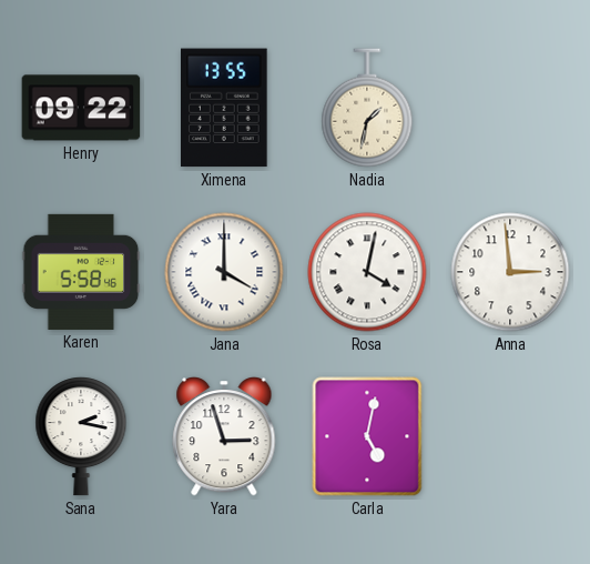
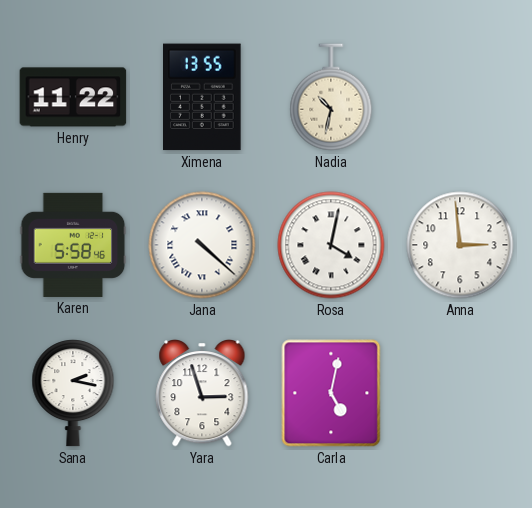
Henry: 09:22 -> 11:22 (73, 97)
Nadia: 1:32 -> 10:32 (331, 97)
Jana: 4:00 -> 4:22 (202, 245)
